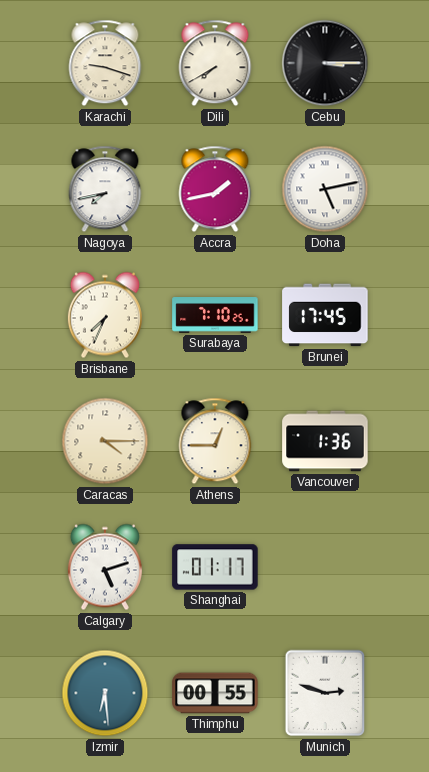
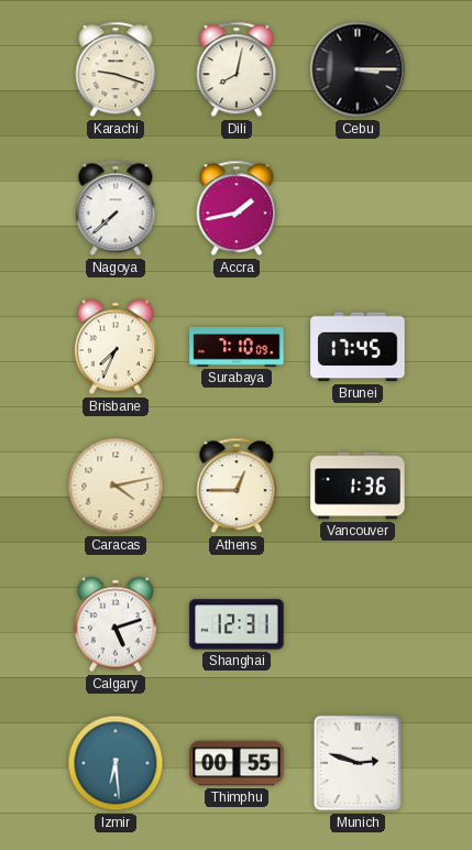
Dili: 7:40 -> 8:02 (237, 69)
Nagoya: 7:43 -> 7:38 (116, 208)
Doha: 5:13 -> none (325, 189)
Surabaya: 7:10:25 -> 7:10:09 (237, 348)
Caracas: 4:15 -> 4:13 (116, 486)
Shanghai: 01:17 -> 12:31 (237, 624)
